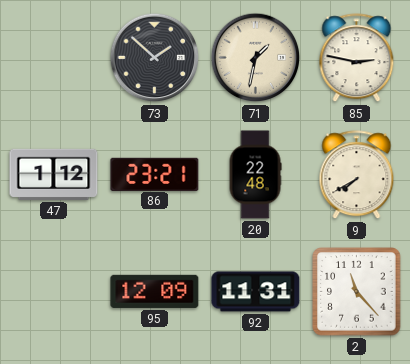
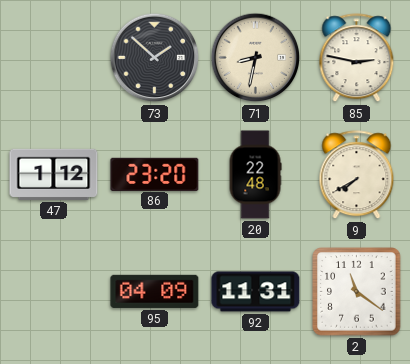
71: 1:32 -> 8:32 (256, 58)
86: 23:21 -> 23:20 (155, 174)
95: 12:09 -> 04:09 (155, 291)
2: 11:23 -> 11:21 (357, 292)
